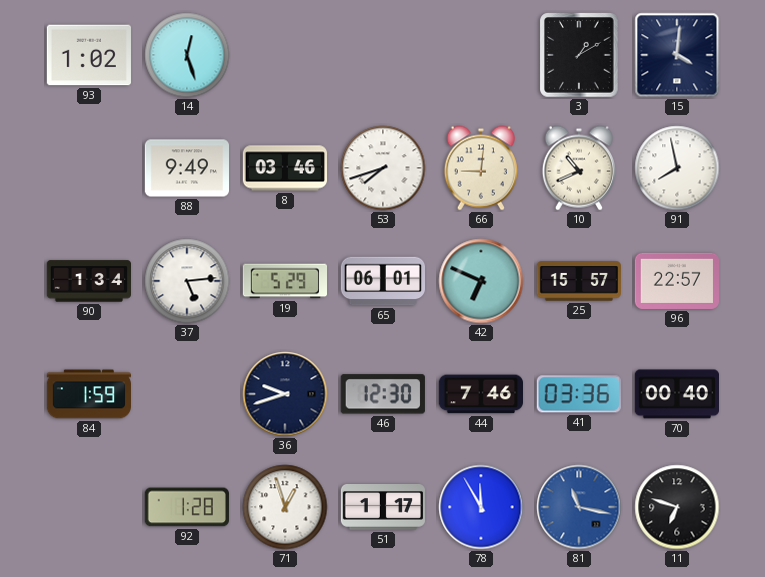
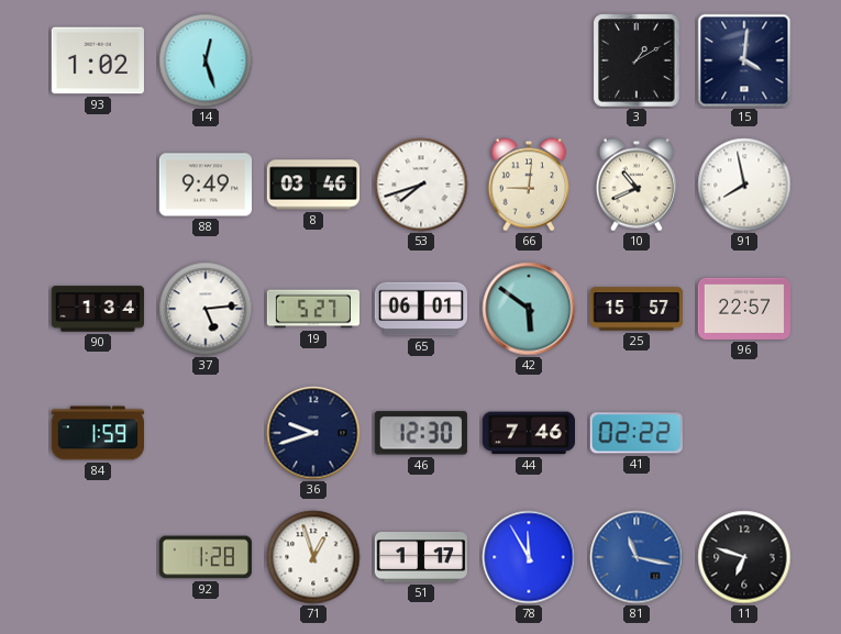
19: 5:29 -> 5:27 (312, 309)
42: 6:49 -> 5:51 (529, 309)
41: 03:36 -> 02:22 (637, 433)
70: 00:40 -> none (676, 394)
